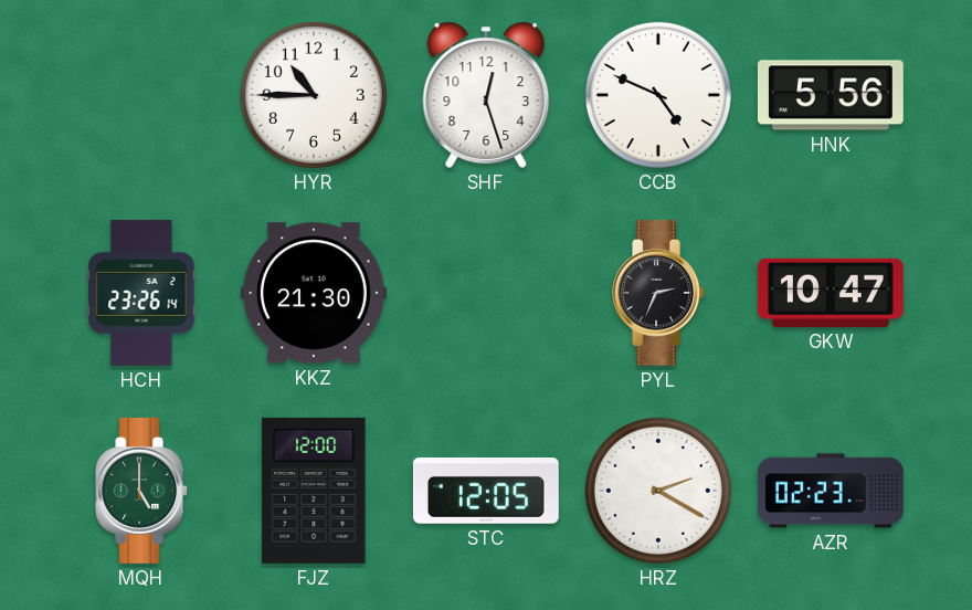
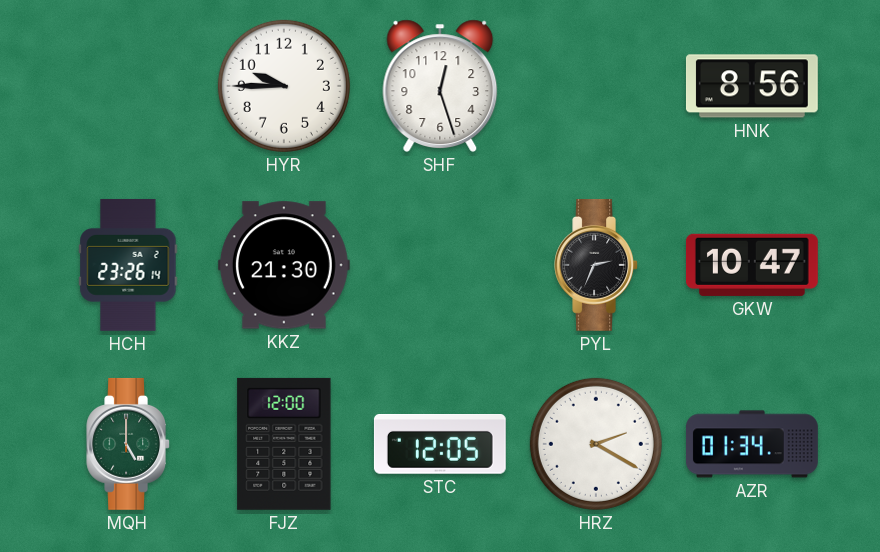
HYR: 10:45 -> 9:45 (284, 86)
CCB: 4:49 -> none (658, 95)
HNK: 5:56 -> 8:56 (752, 86)
AZR: 02:23 -> 01:34 (752, 444)
